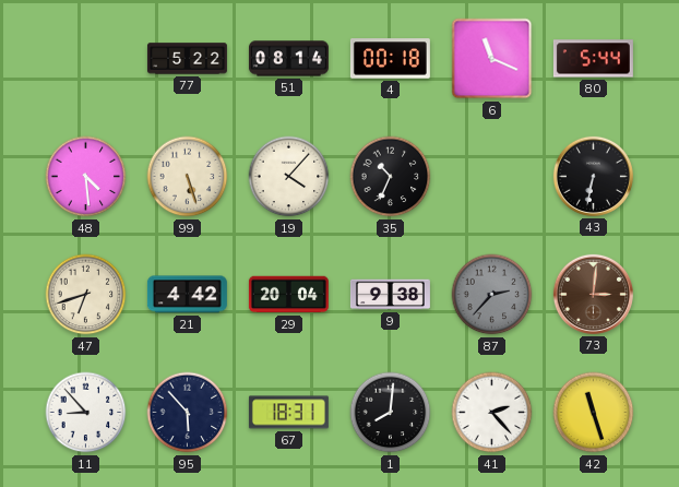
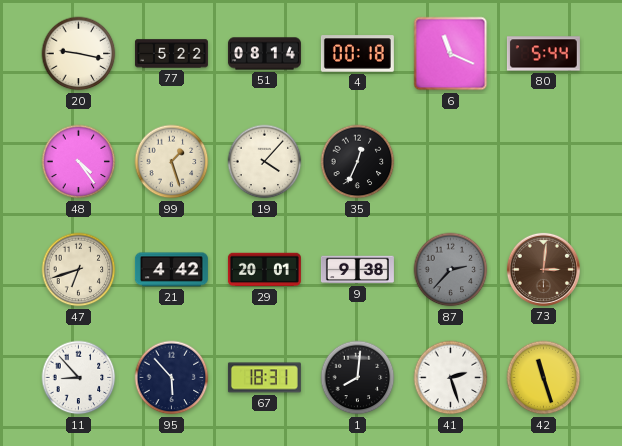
20: none -> 9:17 (79, 54)
48: 4:29 -> 4:24 (79, 162)
99: 5:27 -> 1:27 (172, 162)
35: 10:34 -> 12:34 (358, 162)
43: 6:32 -> none (593, 176)
29: 20:04 -> 20:01 (264, 270)
41: 2:23 -> 2:27 (451, 378)
